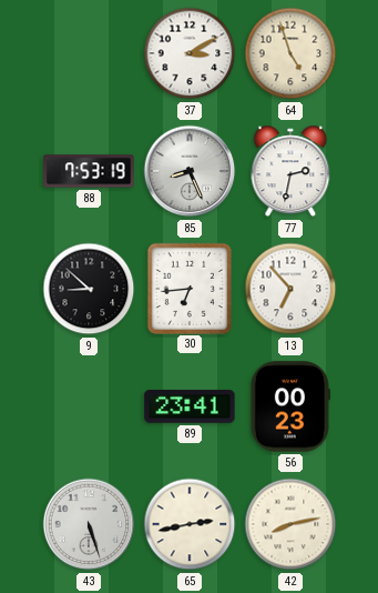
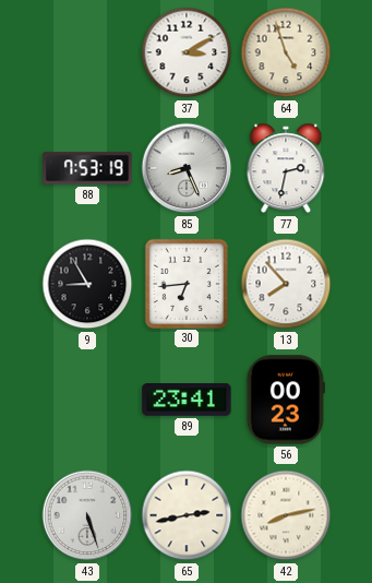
9: 8:52 -> 8:55 (87, 284)
13: 6:53 -> 7:53 (286, 284)
